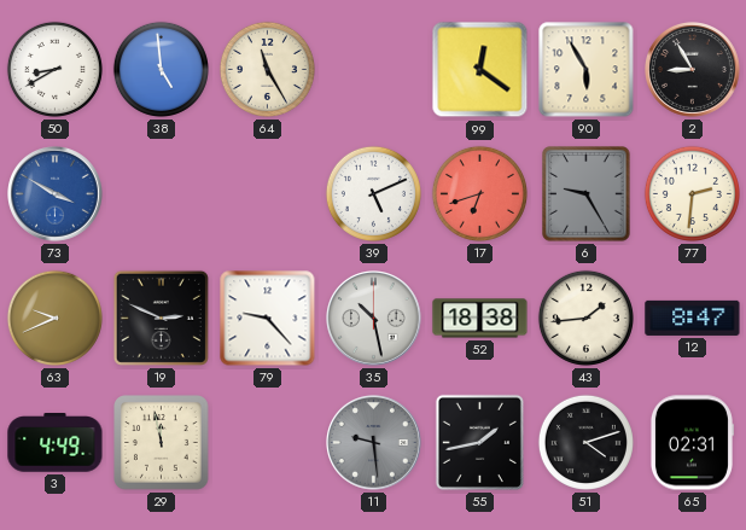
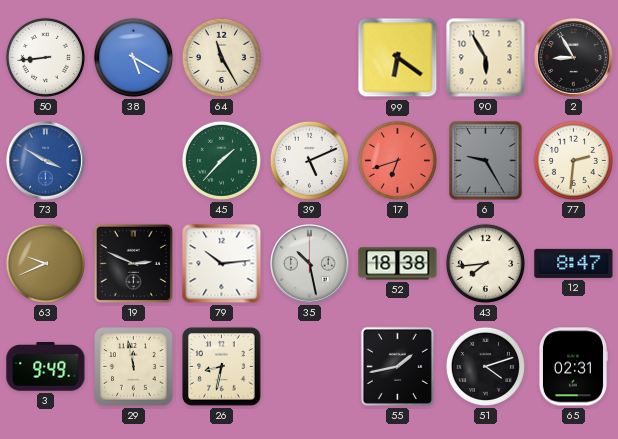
50: 8:40 -> 8:44 (45, 57)
38: 4:59 -> 5:20 (133, 57)
99: 12:21 -> 6:21 (398, 58)
45: none -> 1:37 (221, 160)
79: 9:23 -> 10:14 (222, 264)
43: 1:44 -> 7:44 (485, 263)
3: 4:49 -> 9:49 (46, 367)
26: none -> 8:32 (222, 367)
11: 9:29 -> none (374, 443)
